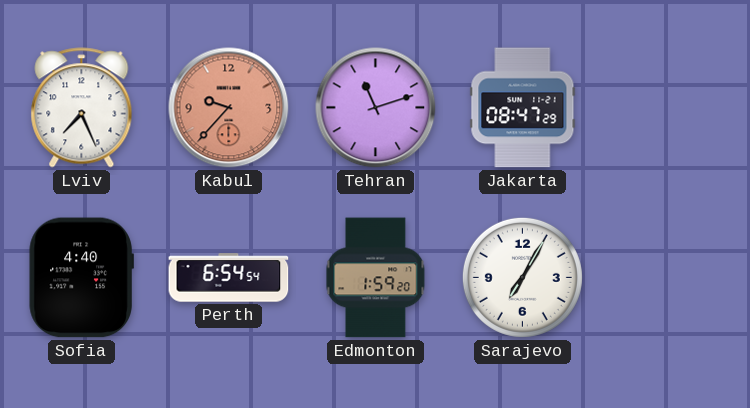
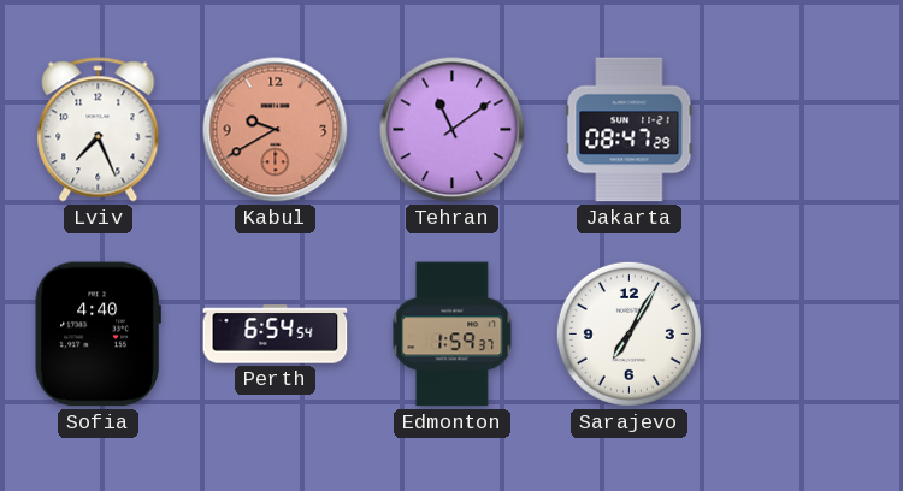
Kabul: 9:37 -> 9:40 (276, 130)
Tehran: 11:12 -> 11:09 (453, 130)
Edmonton: 1:59:20 -> 1:59:37 (453, 335)
